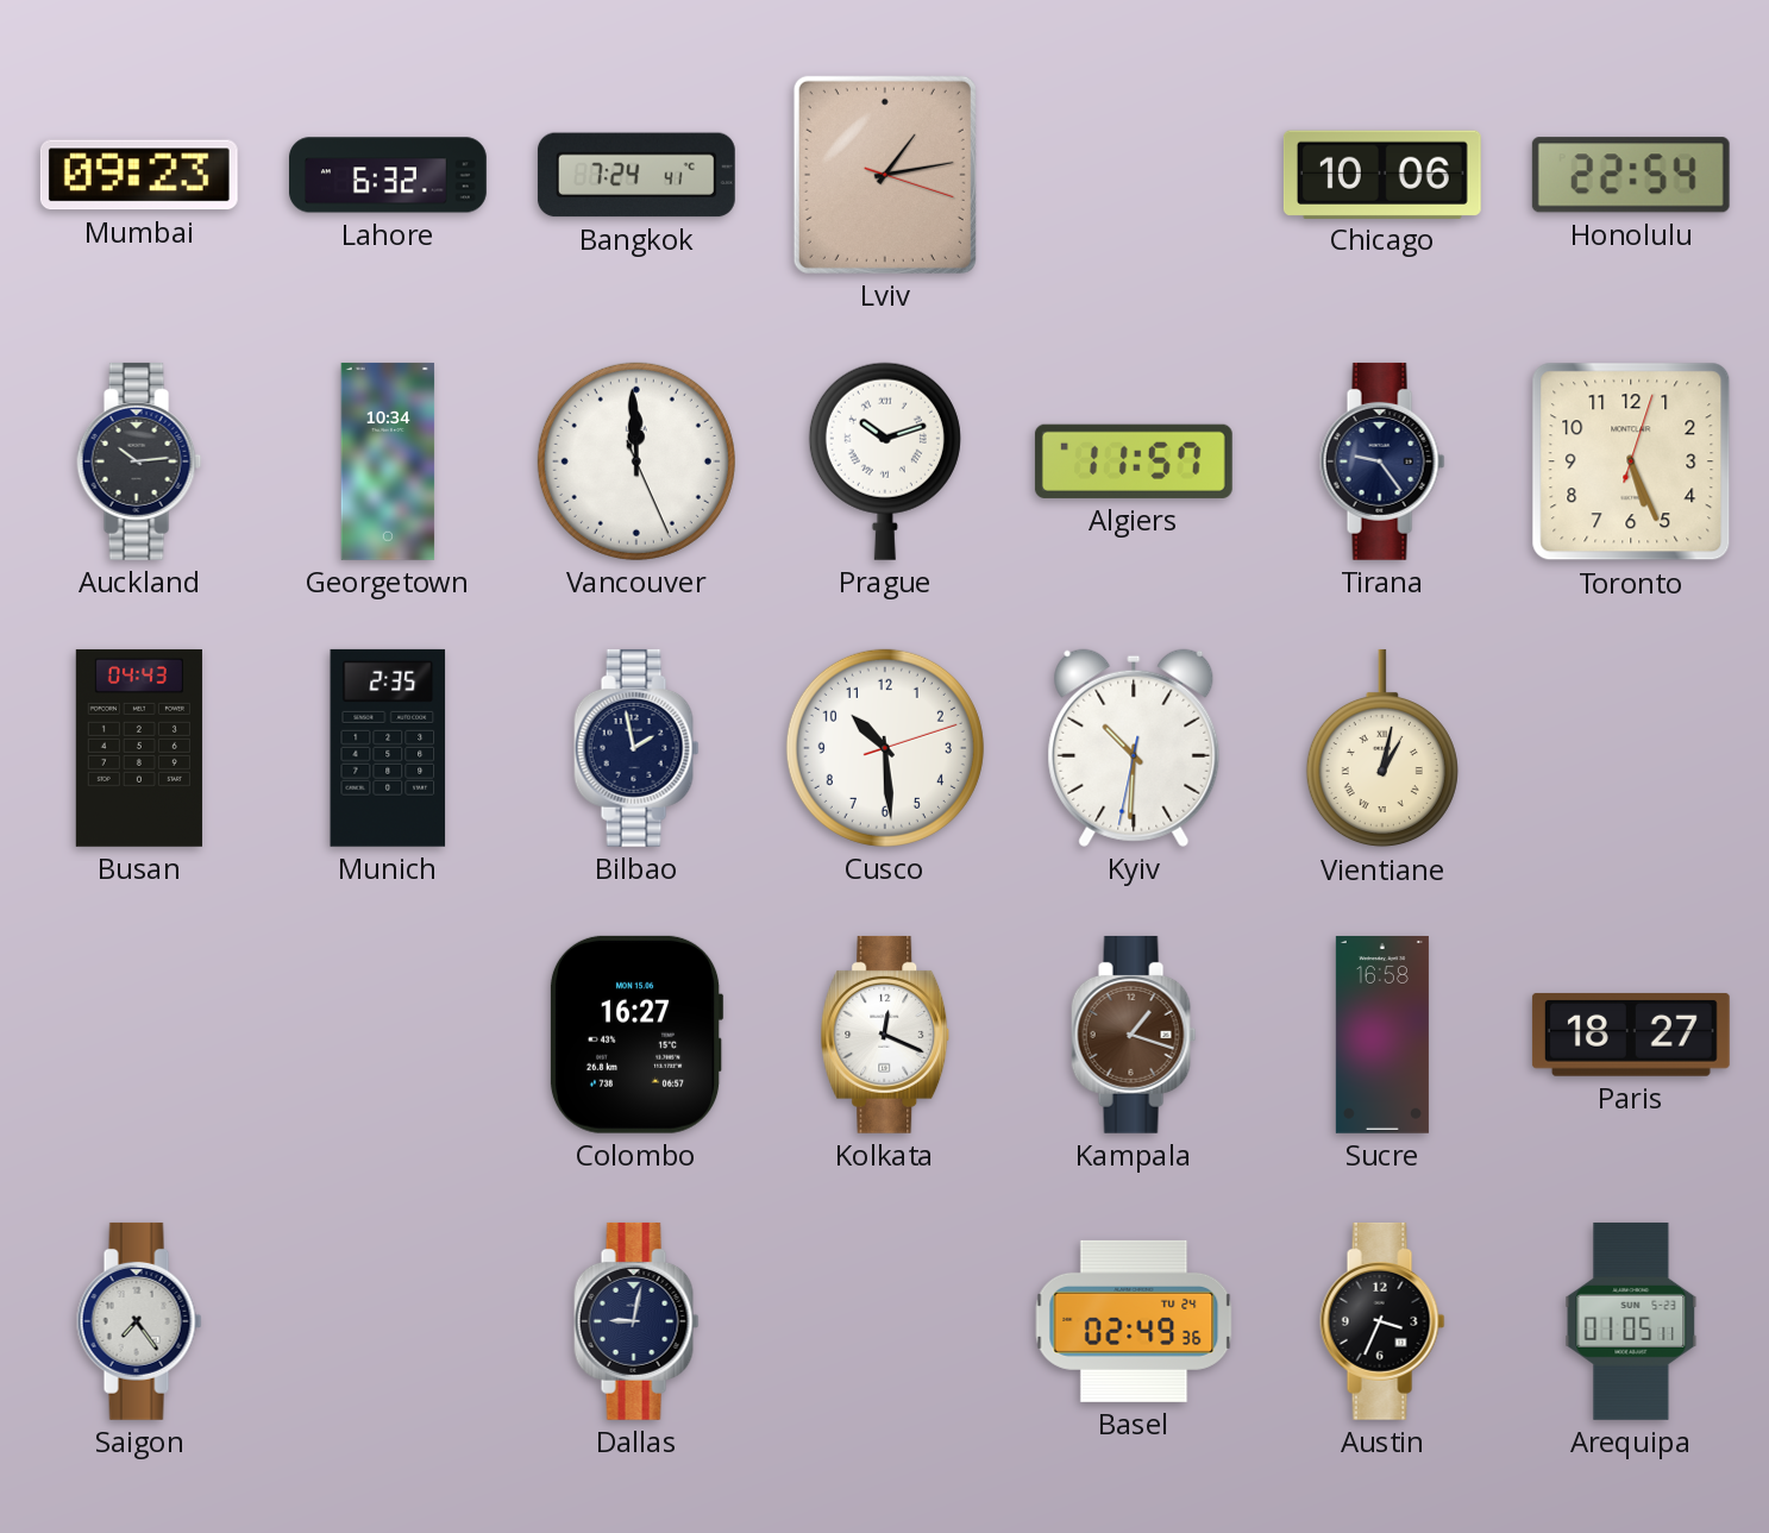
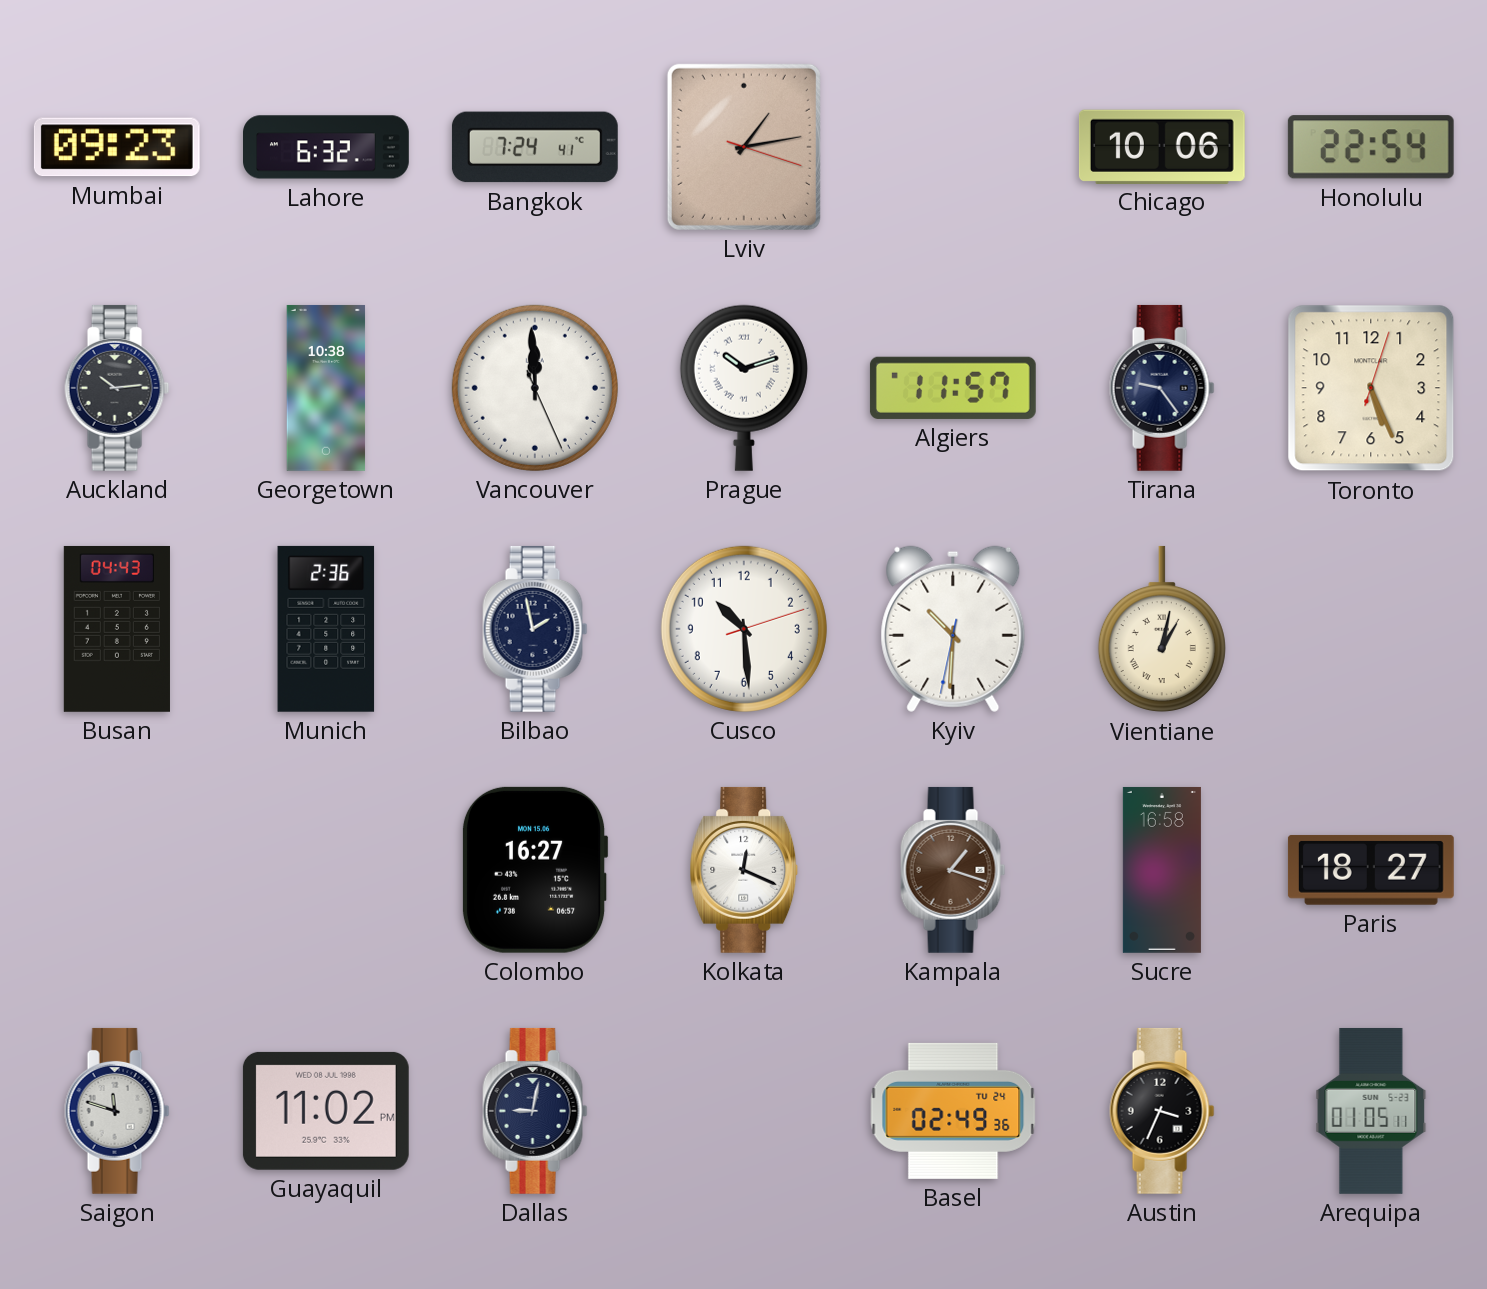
Georgetown: 10:34 -> 10:38 (326, 388)
Munich: 2:35 -> 2:36 (326, 629)
Saigon: 7:24 -> 11:48 (117, 1111)
Guayaquil: none -> 11:02 (326, 1111)
